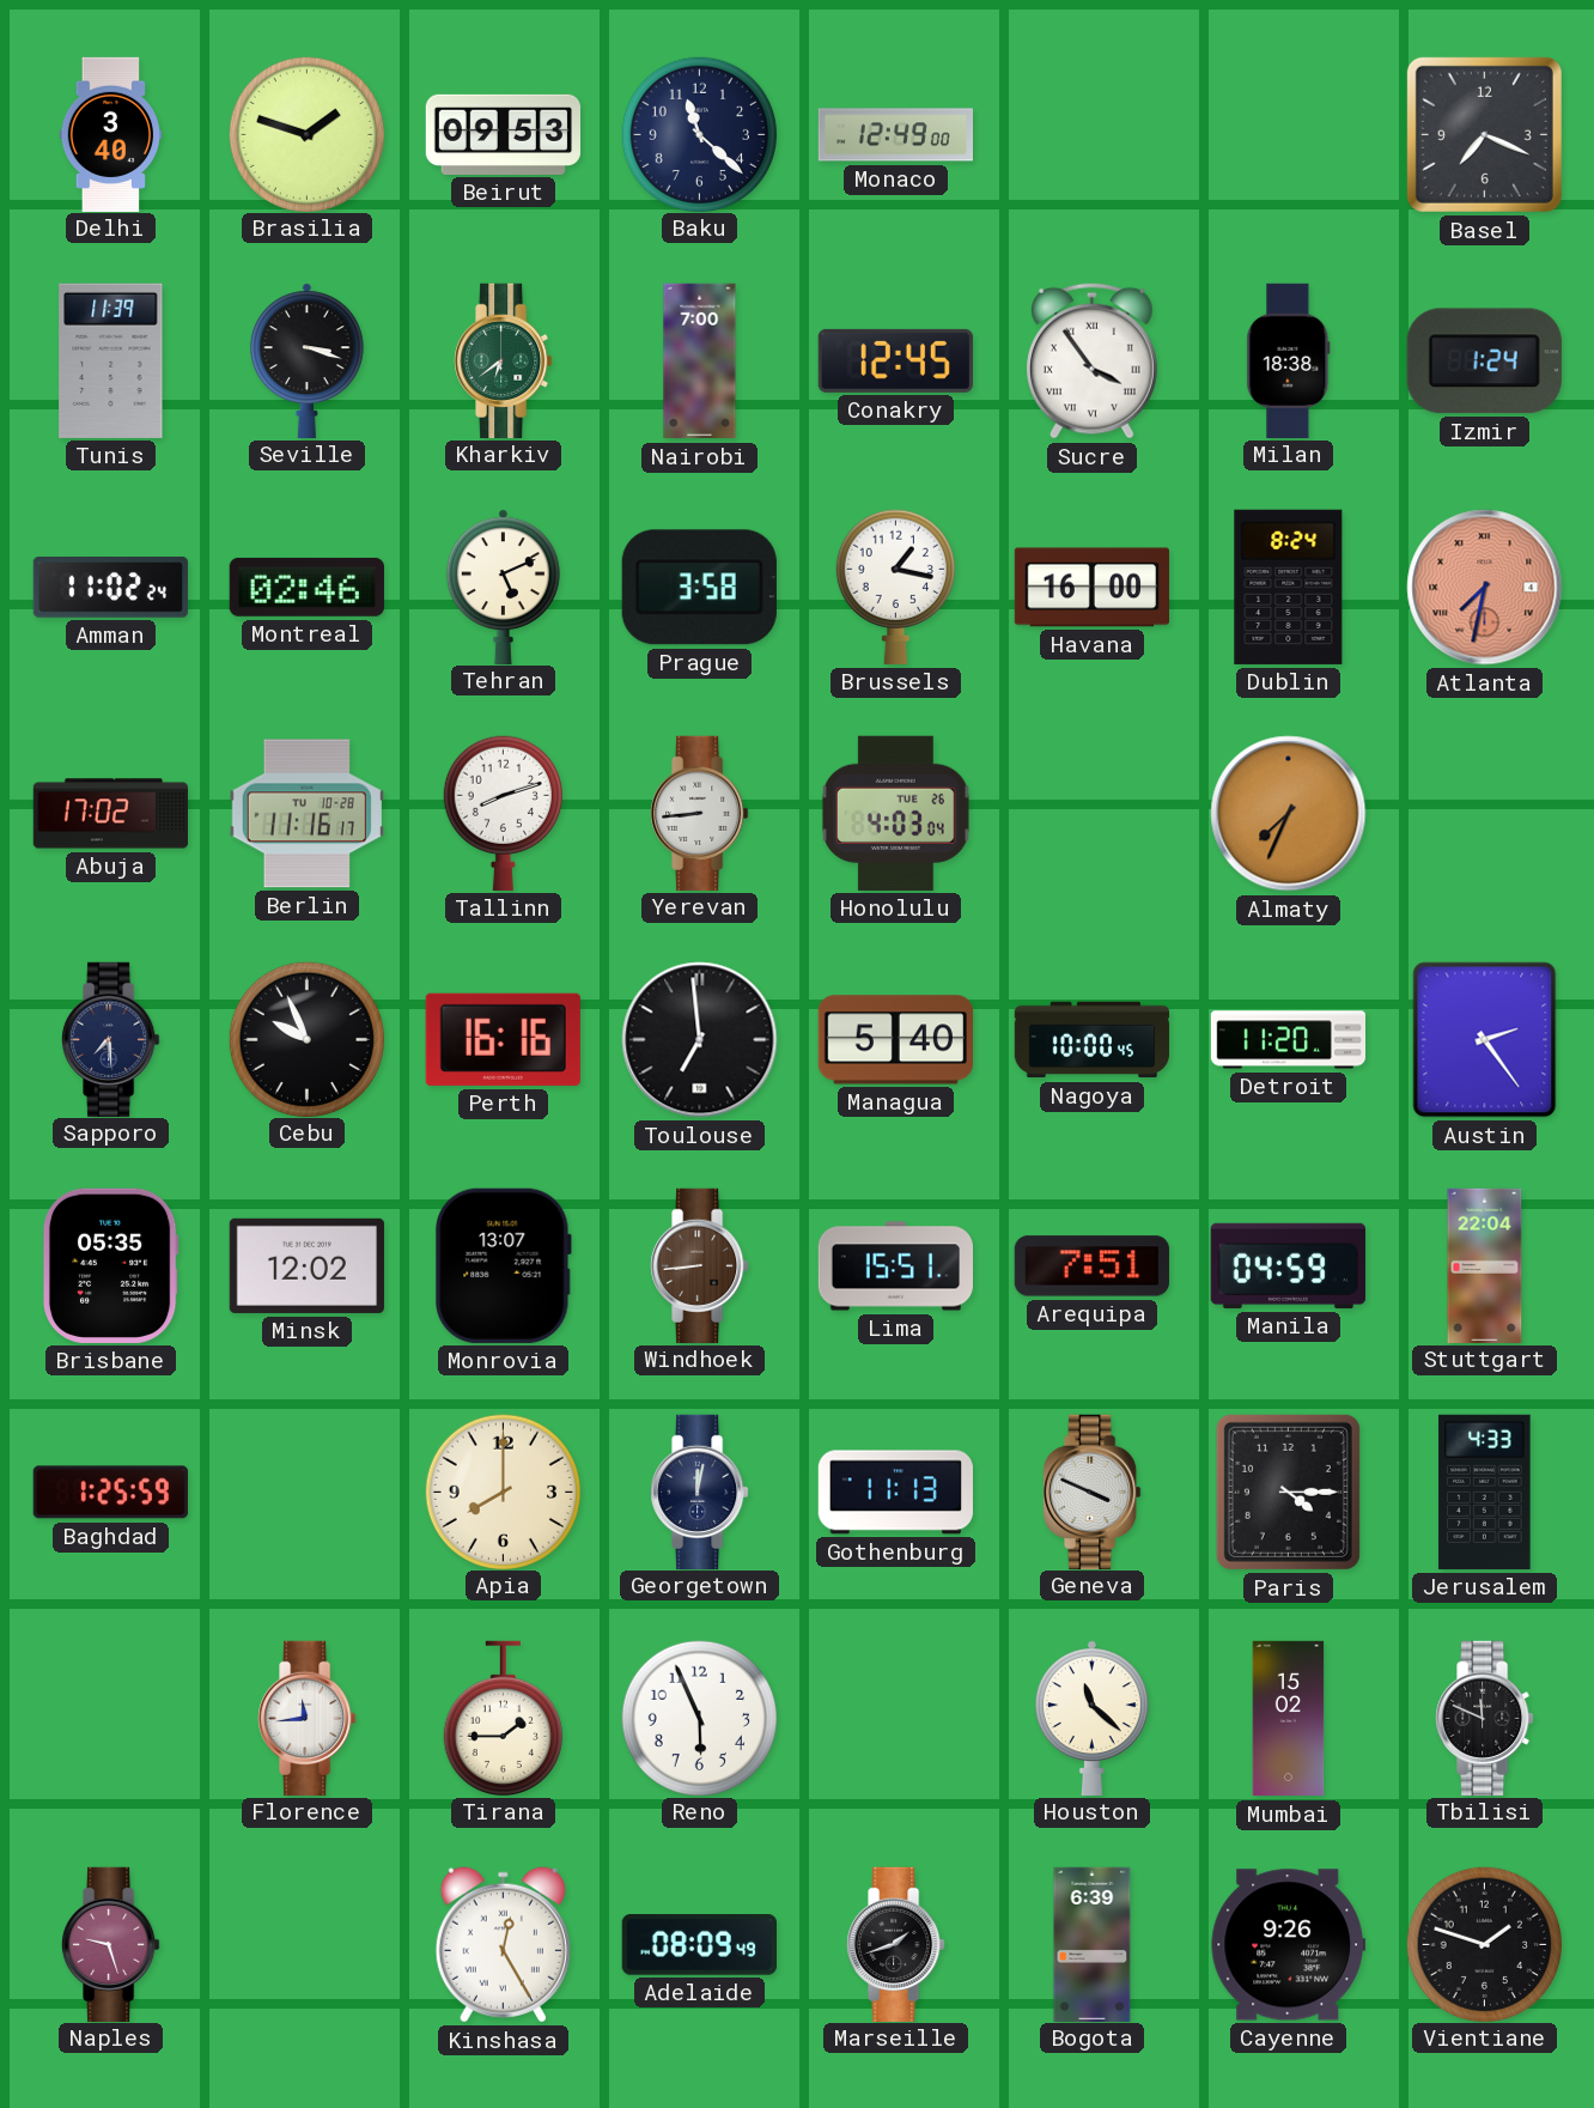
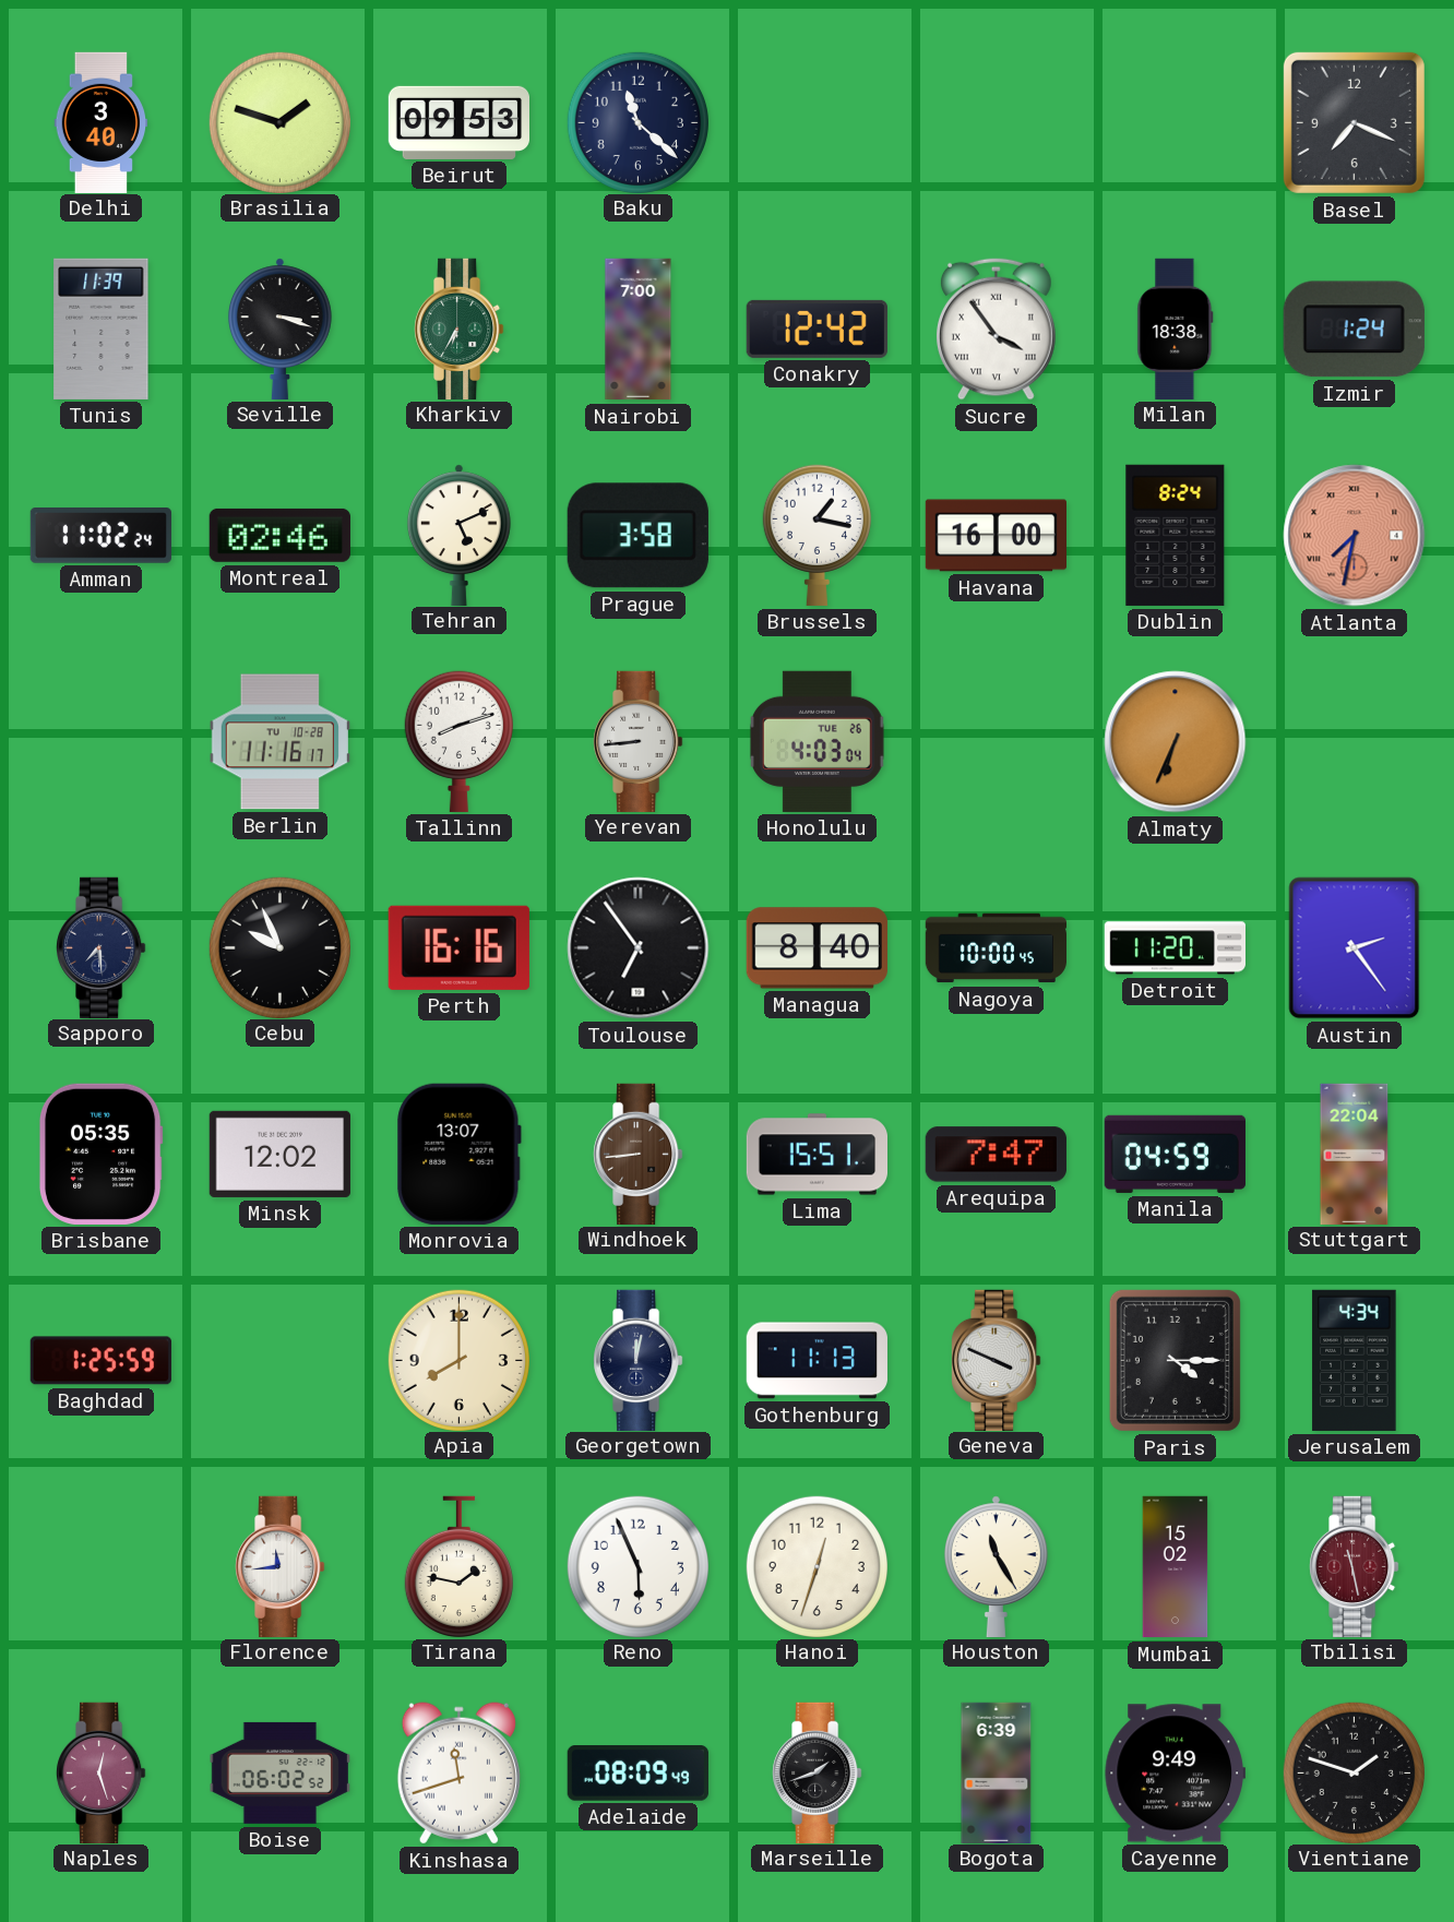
Monaco: 12:49 -> none (895, 135)
Kharkiv: 6:39 -> 6:35 (460, 329)
Conakry: 12:45 -> 12:42 (817, 329)
Abuja: 17:02 -> none (110, 814)
Almaty: 7:34 -> 6:34 (1176, 742)
Toulouse: 6:59 -> 6:54 (639, 948)
Managua: 5:40 -> 8:40 (817, 948)
Arequipa: 7:51 -> 7:47 (996, 1155)
Jerusalem: 4:33 -> 4:34 (1355, 1360)
Tirana: 1:45 -> 1:47 (458, 1566)
Hanoi: none -> 12:33 (817, 1566)
Houston: 11:22 -> 11:25 (996, 1566)
Tbilisi: 11:49 -> 11:28 (1355, 1566)
Tbilisi dial: black -> burgundy (1355, 1566)
Naples: 9:27 -> 12:27 (102, 1772)
Boise: none -> 06:02 (279, 1772)
Kinshasa: 12:25 -> 11:42 (458, 1774)
Cayenne: 9:26 -> 9:49 (1175, 1774)
